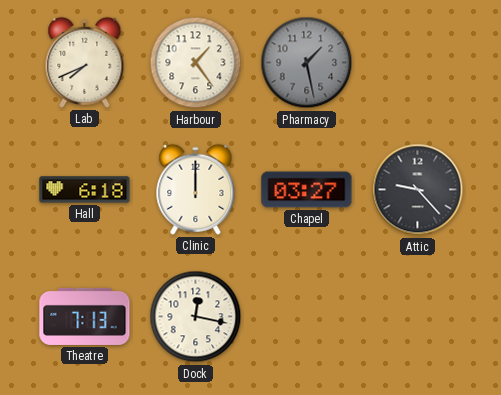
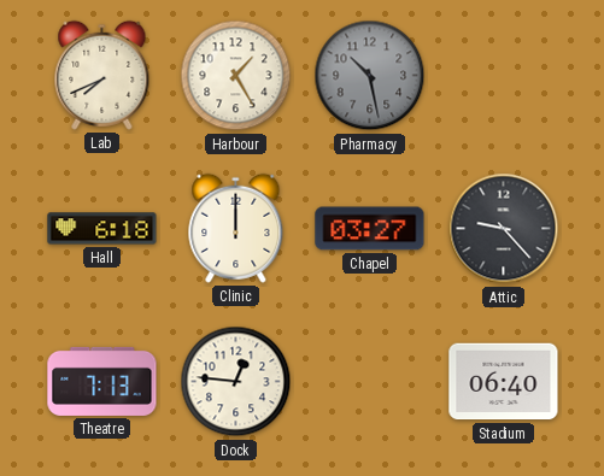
Harbour: 1:24 -> 1:25 (236, 76)
Pharmacy: 1:28 -> 10:28 (370, 76)
Dock: 12:17 -> 12:46 (236, 382)
Stadium: none -> 06:40 (504, 382)
